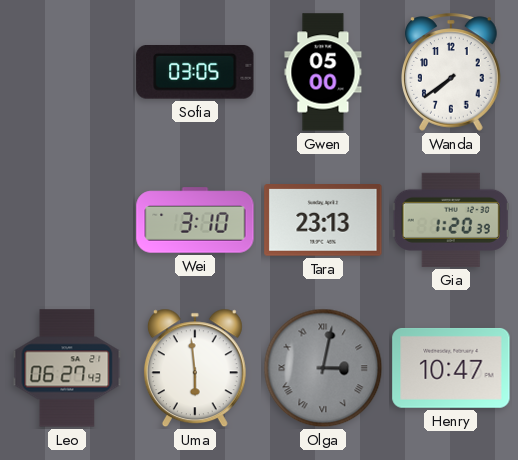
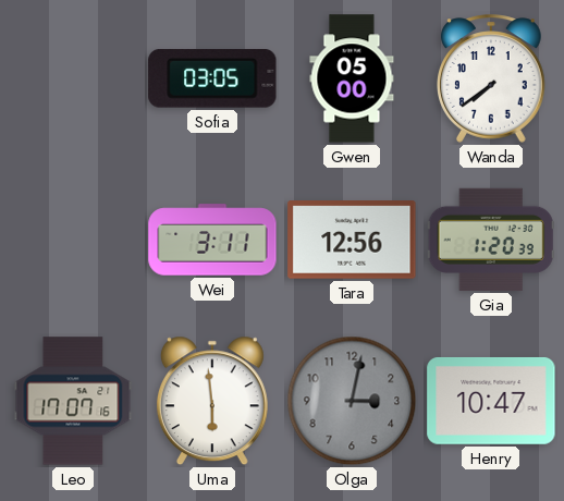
Wei: 3:10 -> 3:11 (212, 240)
Tara: 23:13 -> 12:56 (352, 241)
Leo: 06:27 -> 17:07 (73, 401)
Olga numerals: Roman -> Arabic (352, 401)
